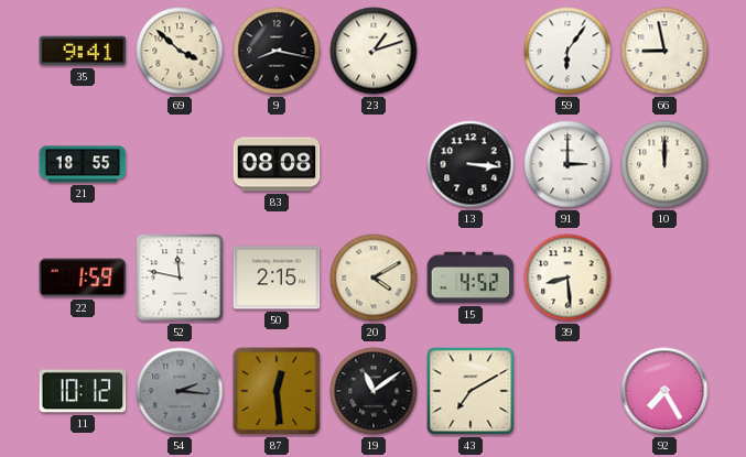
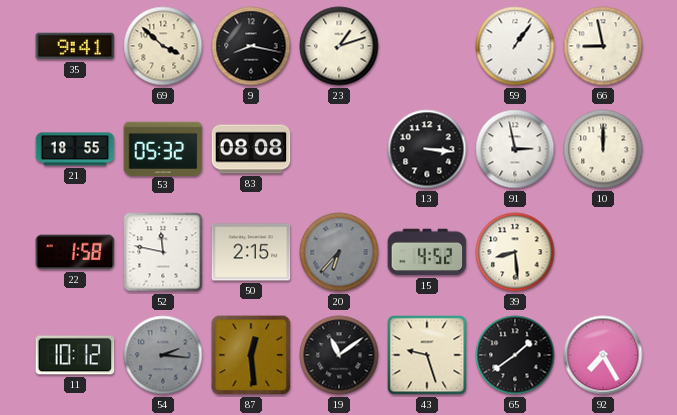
59: 6:06 -> 1:06 (515, 46)
53: none -> 05:32 (163, 148)
91: 3:00 -> 2:58 (515, 149)
22: 1:59 -> 1:58 (75, 252)
20: 4:10 -> 6:37 (339, 252)
20 dial: cream -> grey (339, 252)
43: 7:10 -> 9:27 (427, 355)
65: none -> 1:39 (515, 355)
